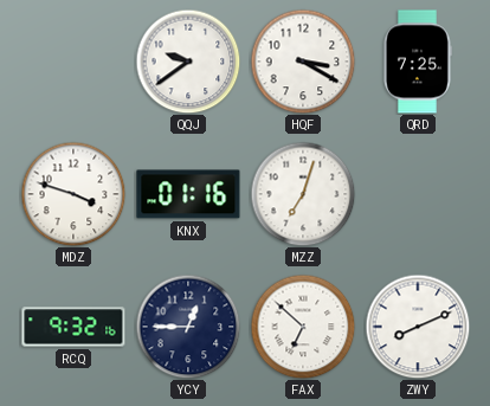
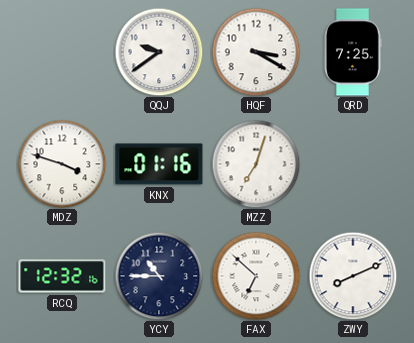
RCQ: 9:32 -> 12:32 (62, 276)
YCY: 12:45 -> 10:45 (159, 276)
